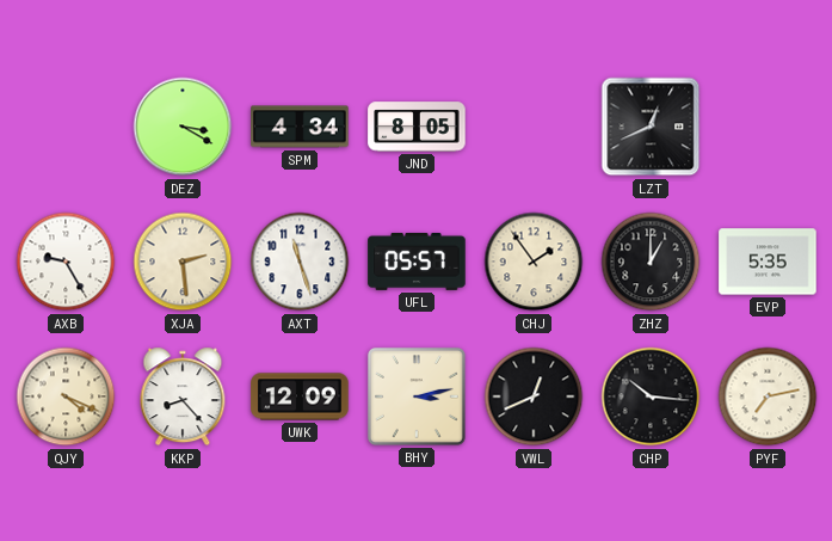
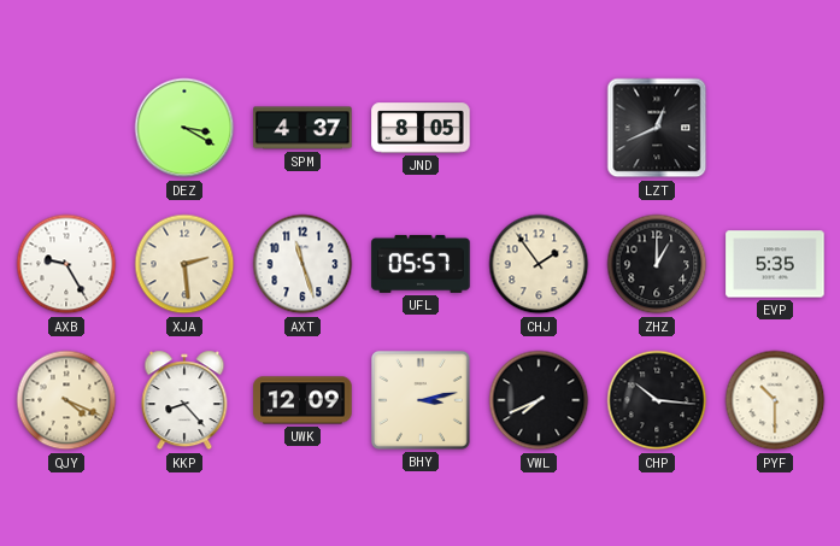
SPM: 4:34 -> 4:37 (302, 128)
VWL: 12:41 -> 7:41 (539, 400)
PYF: 7:13 -> 10:30 (775, 400)
